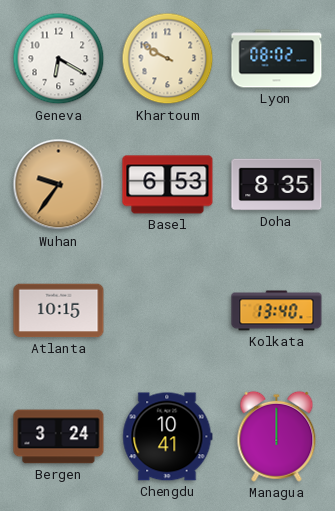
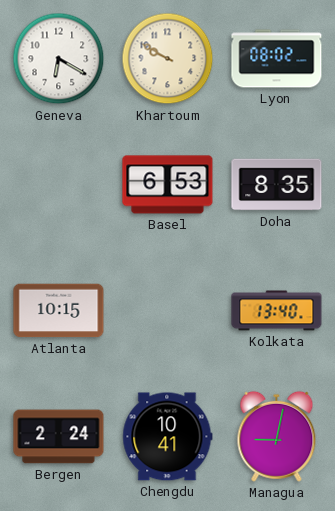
Wuhan: 9:36 -> none (59, 185)
Bergen: 3:24 -> 2:24 (59, 437)
Managua: 12:00 -> 9:02 (277, 436)
